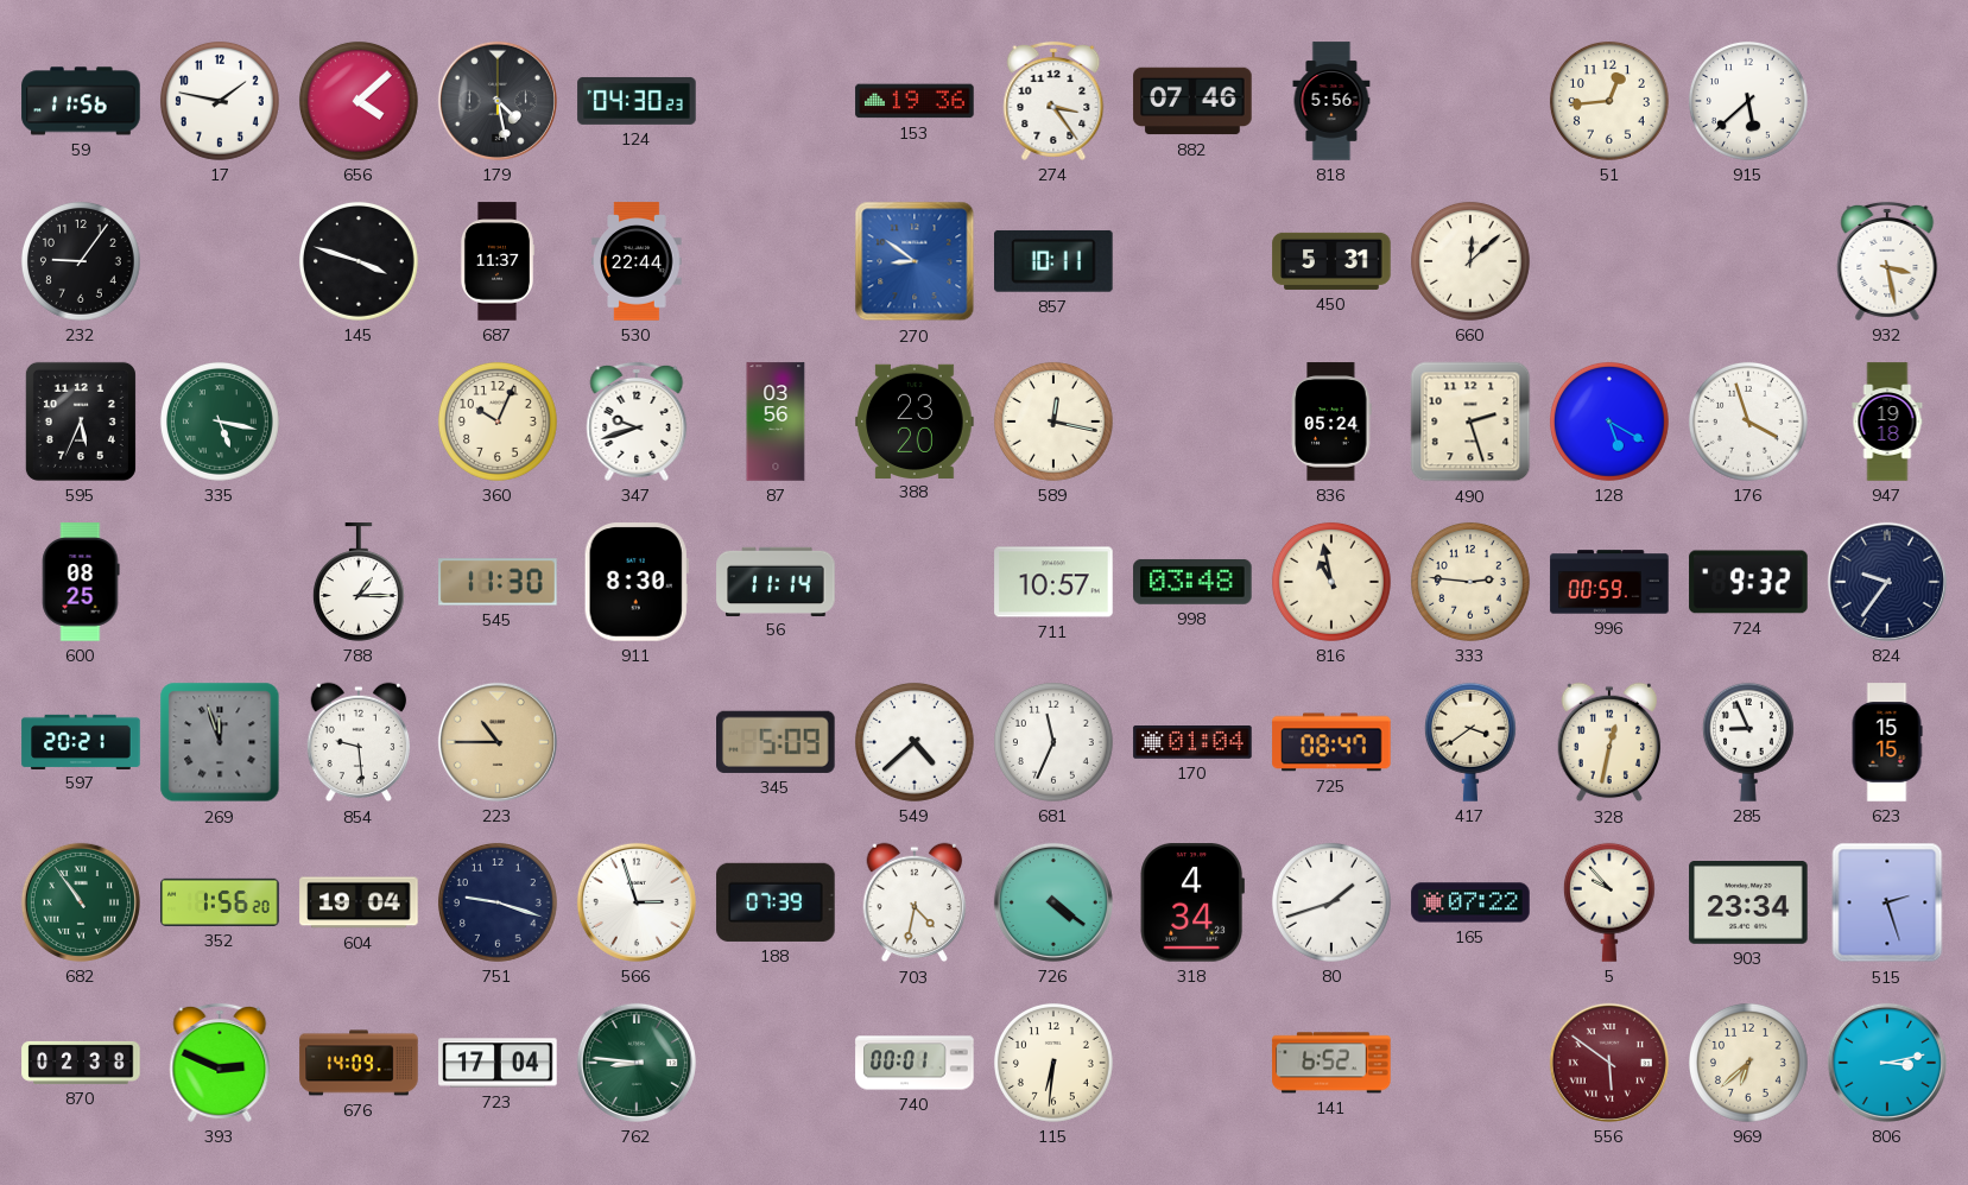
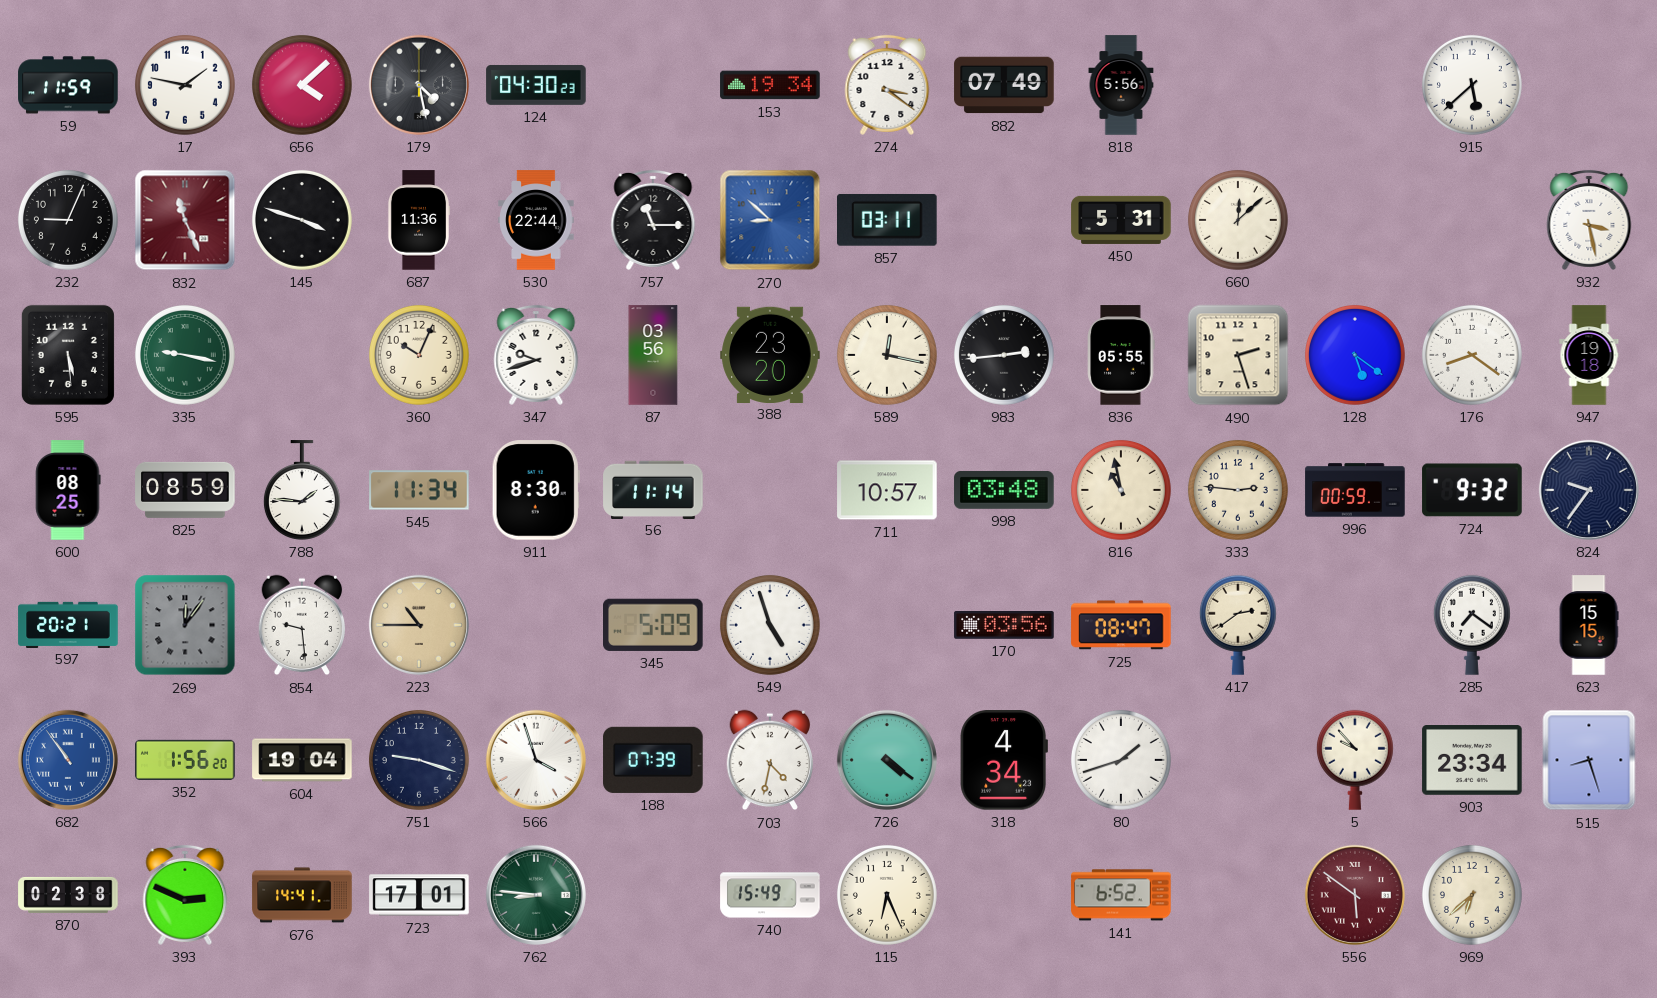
59: 11:56 -> 11:59 (68, 85)
153: 19:36 -> 19:34 (770, 85)
274: 3:24 -> 3:21 (887, 85)
882: 07:46 -> 07:49 (1004, 85)
51: 12:44 -> none (1609, 101)
232: 9:06 -> 9:04 (68, 220)
832: none -> 11:26 (185, 220)
687: 11:37 -> 11:36 (418, 220)
757: none -> 11:15 (653, 220)
270: 8:51 -> 8:52 (770, 220)
857: 10:11 -> 03:11 (888, 220)
595: 5:34 -> 5:29 (68, 355)
335: 5:17 -> 9:17 (185, 355)
983: none -> 2:44 (1004, 355)
836: 05:24 -> 05:55 (1121, 355)
128: 5:20 -> 5:21 (1355, 355)
176: 3:57 -> 8:21 (1472, 355)
825: none -> 08:59 (185, 490)
788: 1:15 -> 1:46 (302, 490)
545: 11:30 -> 11:34 (419, 490)
269: 11:57 -> 12:06 (185, 625)
549: 4:38 -> 4:57 (770, 625)
681: 11:34 -> none (1053, 742)
170: 01:04 -> 03:56 (1004, 626)
417: 3:39 -> 2:39 (1238, 625)
328: 12:32 -> none (1609, 742)
285: 8:56 -> 7:21 (1472, 625)
682 dial: green -> blue (68, 760)
566: 2:57 -> 3:57 (536, 760)
165: 07:22 -> none (1470, 902)
515: 2:27 -> 8:27 (1589, 760)
676: 14:09 -> 14:41 (302, 895)
723: 17:04 -> 17:01 (419, 895)
740: 00:01 -> 15:49 (770, 895)
115: 6:31 -> 6:26 (887, 895)
806: 3:13 -> none (1887, 1063)
